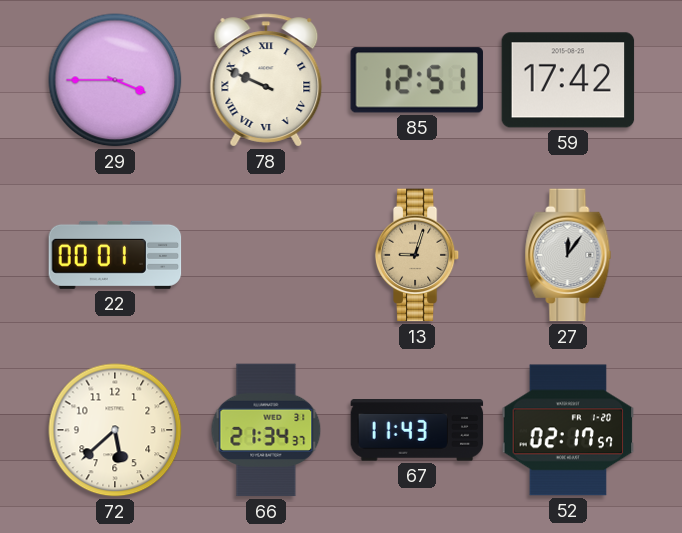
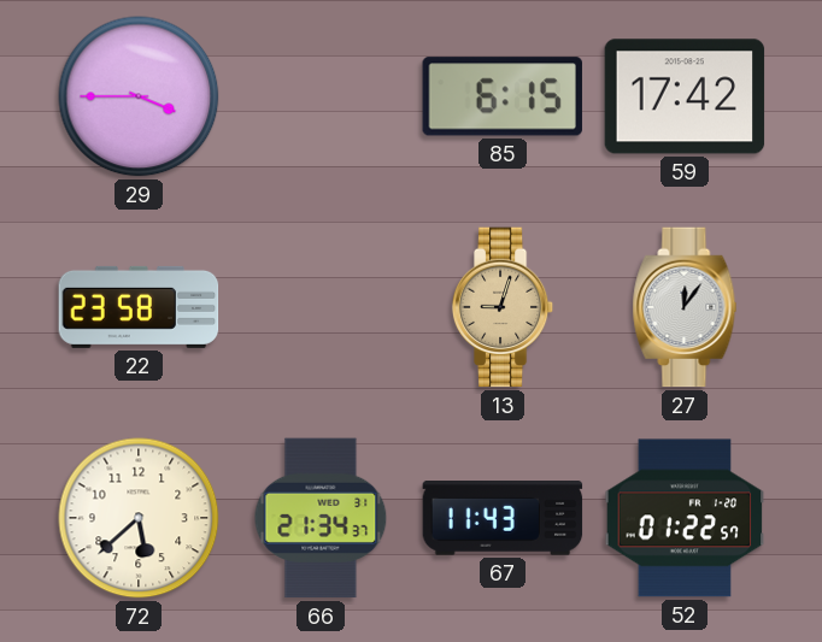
78: 9:49 -> none (266, 80)
85: 12:51 -> 6:15 (501, 96)
22: 00:01 -> 23:58 (139, 307)
52: 02:17 -> 01:22 (685, 518)
